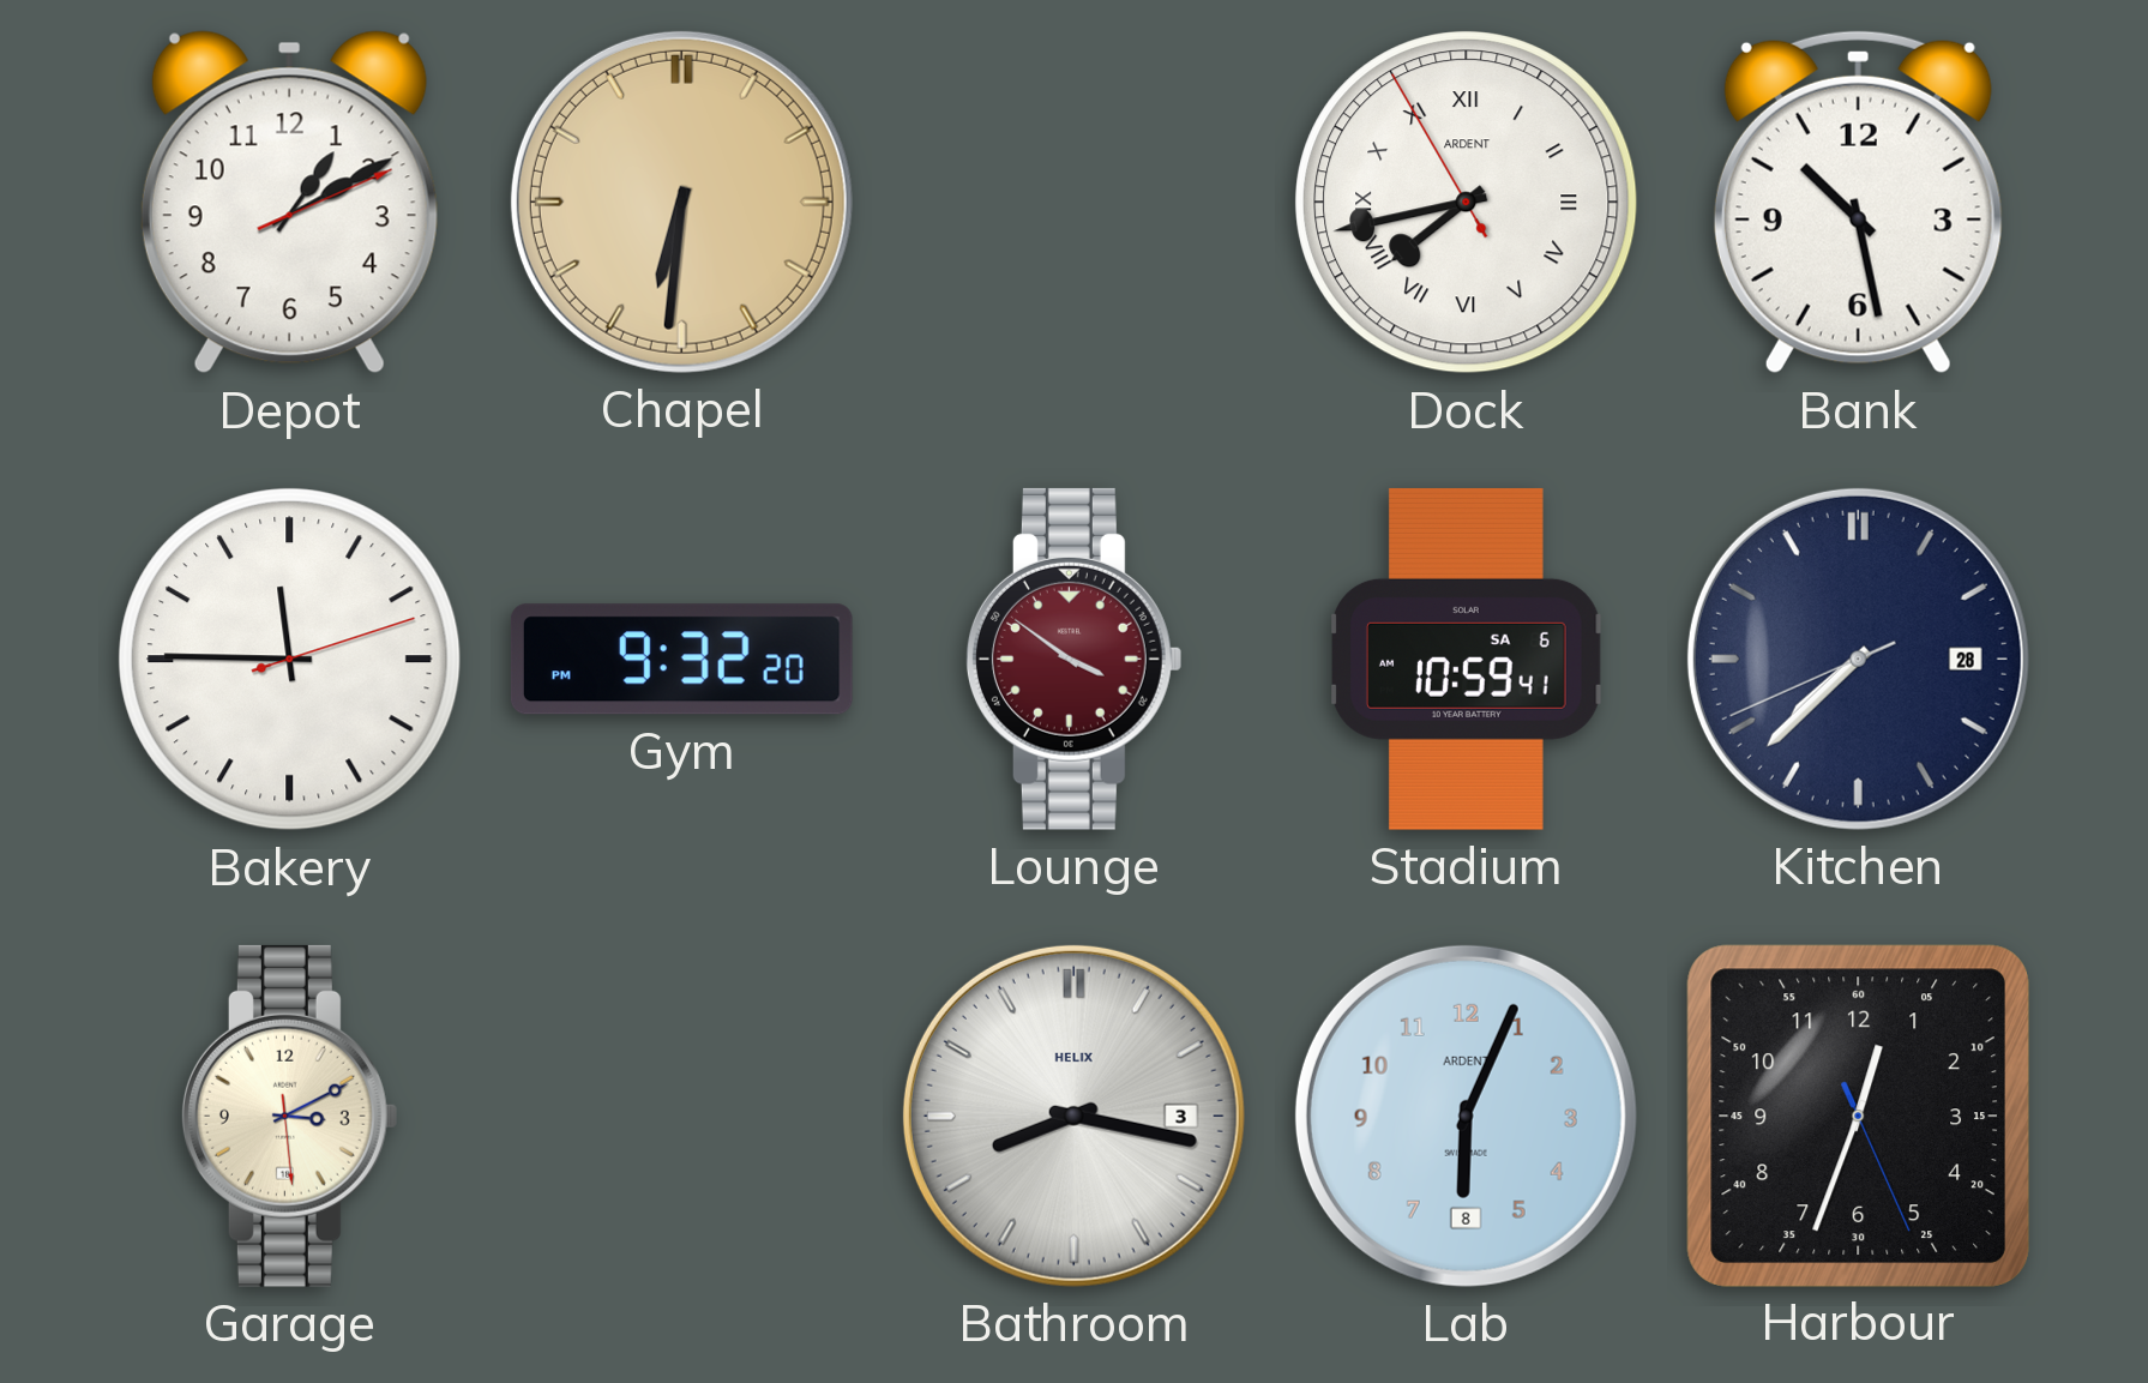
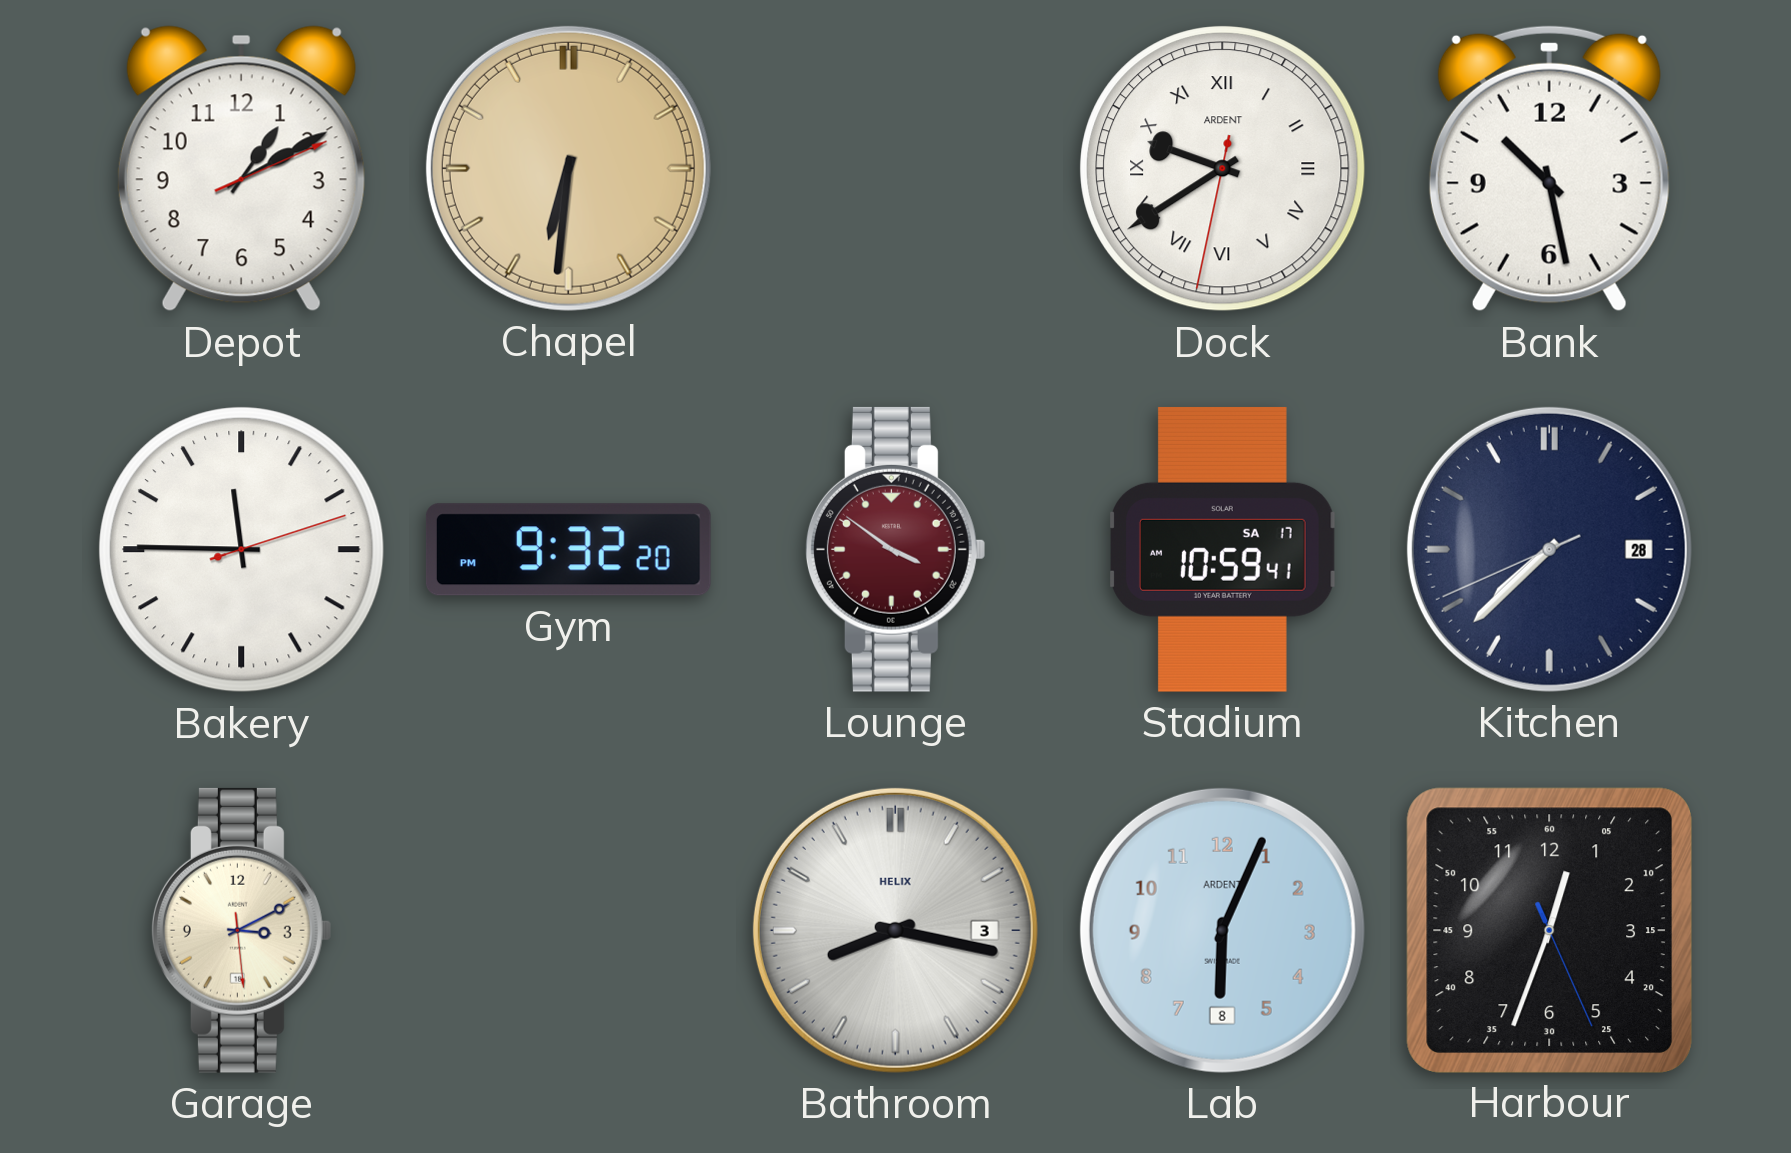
Dock: 7:42 -> 9:39 (1223, 169)
Stadium date: SA 6 -> SA 17 (1223, 549)
